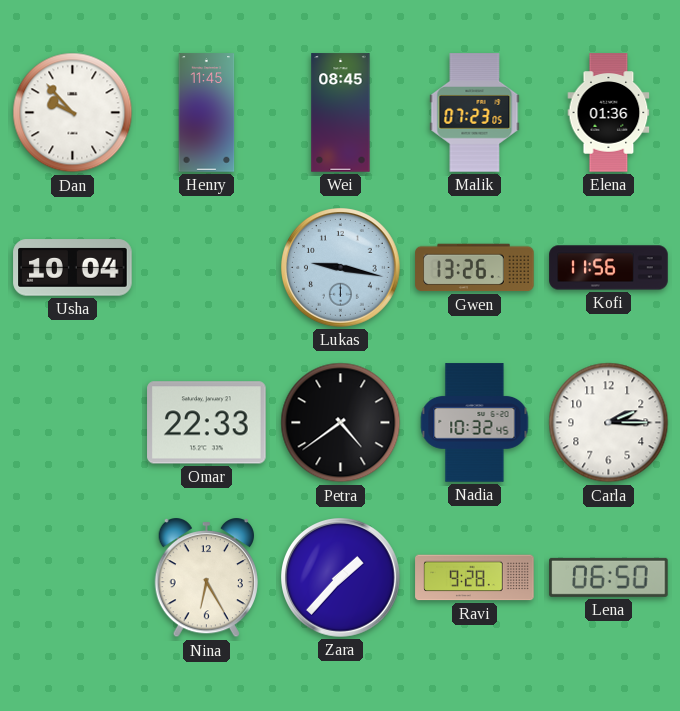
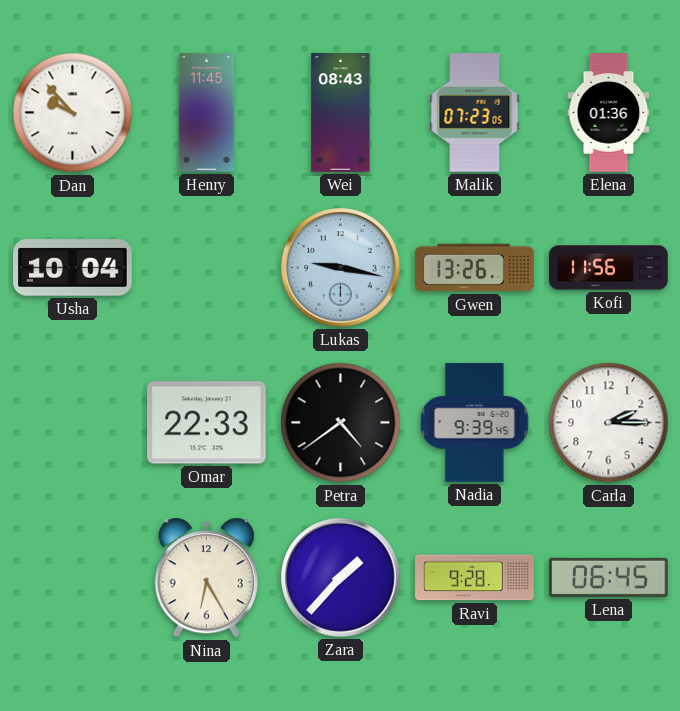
Wei: 08:45 -> 08:43 (341, 113)
Nadia: 10:32 -> 9:39 (475, 423)
Lena: 06:50 -> 06:45 (609, 577)
